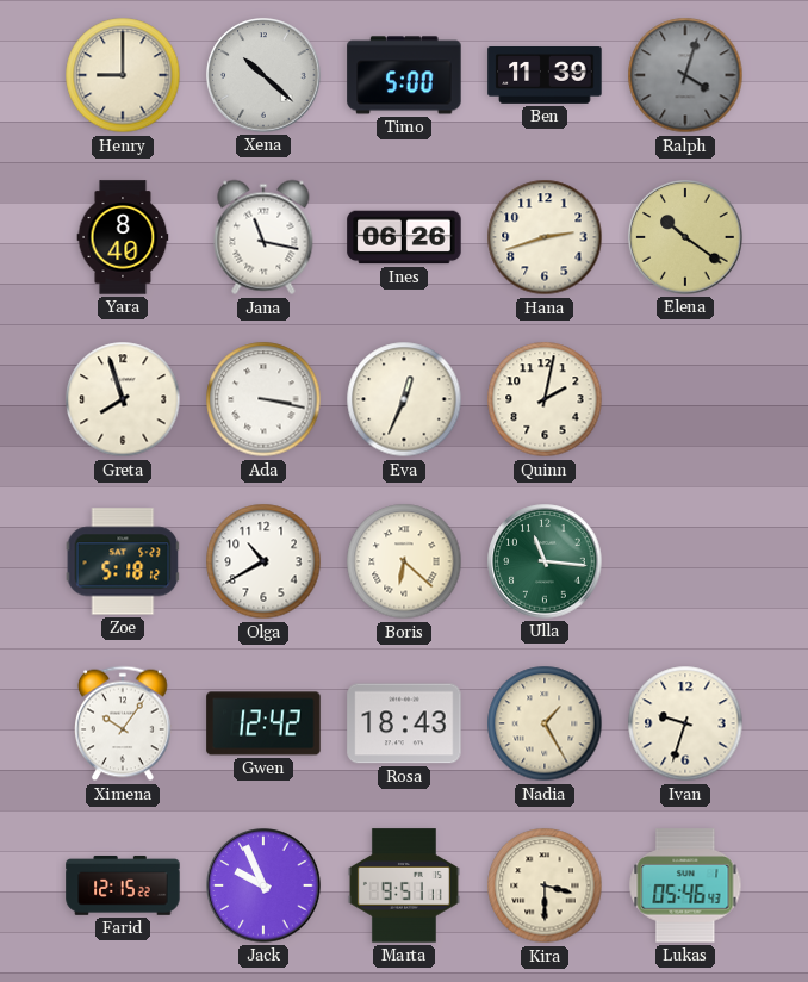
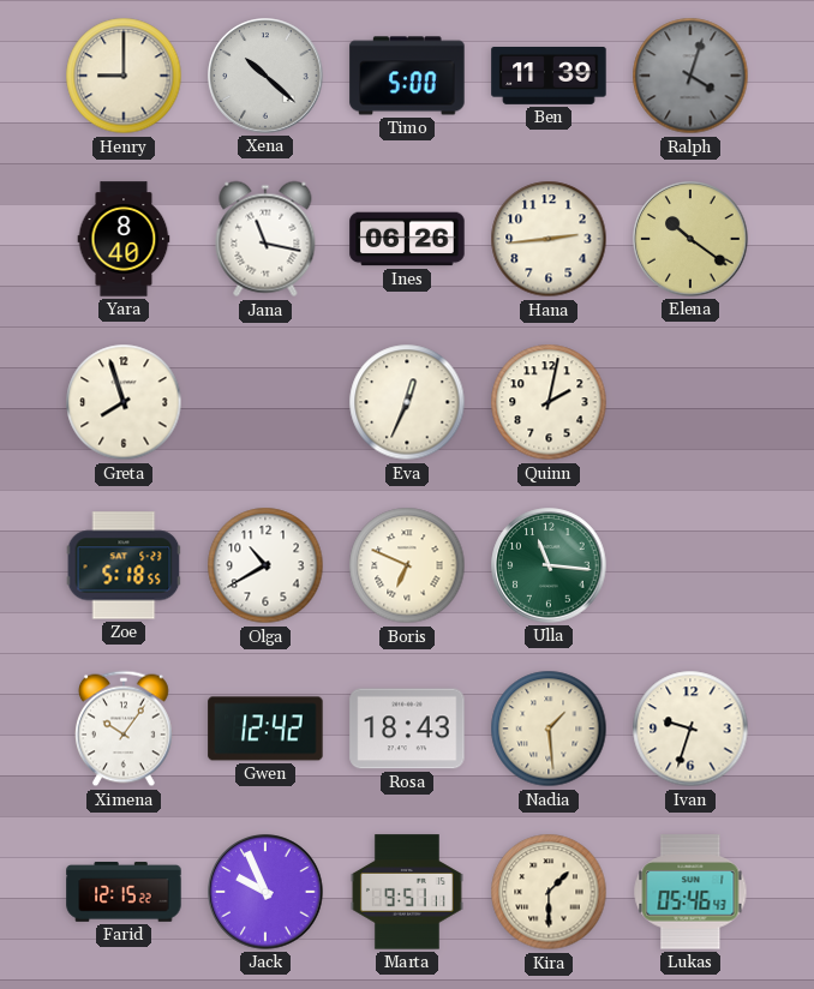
Hana: 2:42 -> 2:44 (549, 239)
Ada: 3:17 -> none (263, 399)
Zoe: 5:18:12 -> 5:18:55 (124, 565)
Boris: 6:22 -> 6:49 (407, 565)
Nadia: 1:25 -> 1:29 (549, 729)
Kira: 3:30 -> 1:30 (549, 892)
